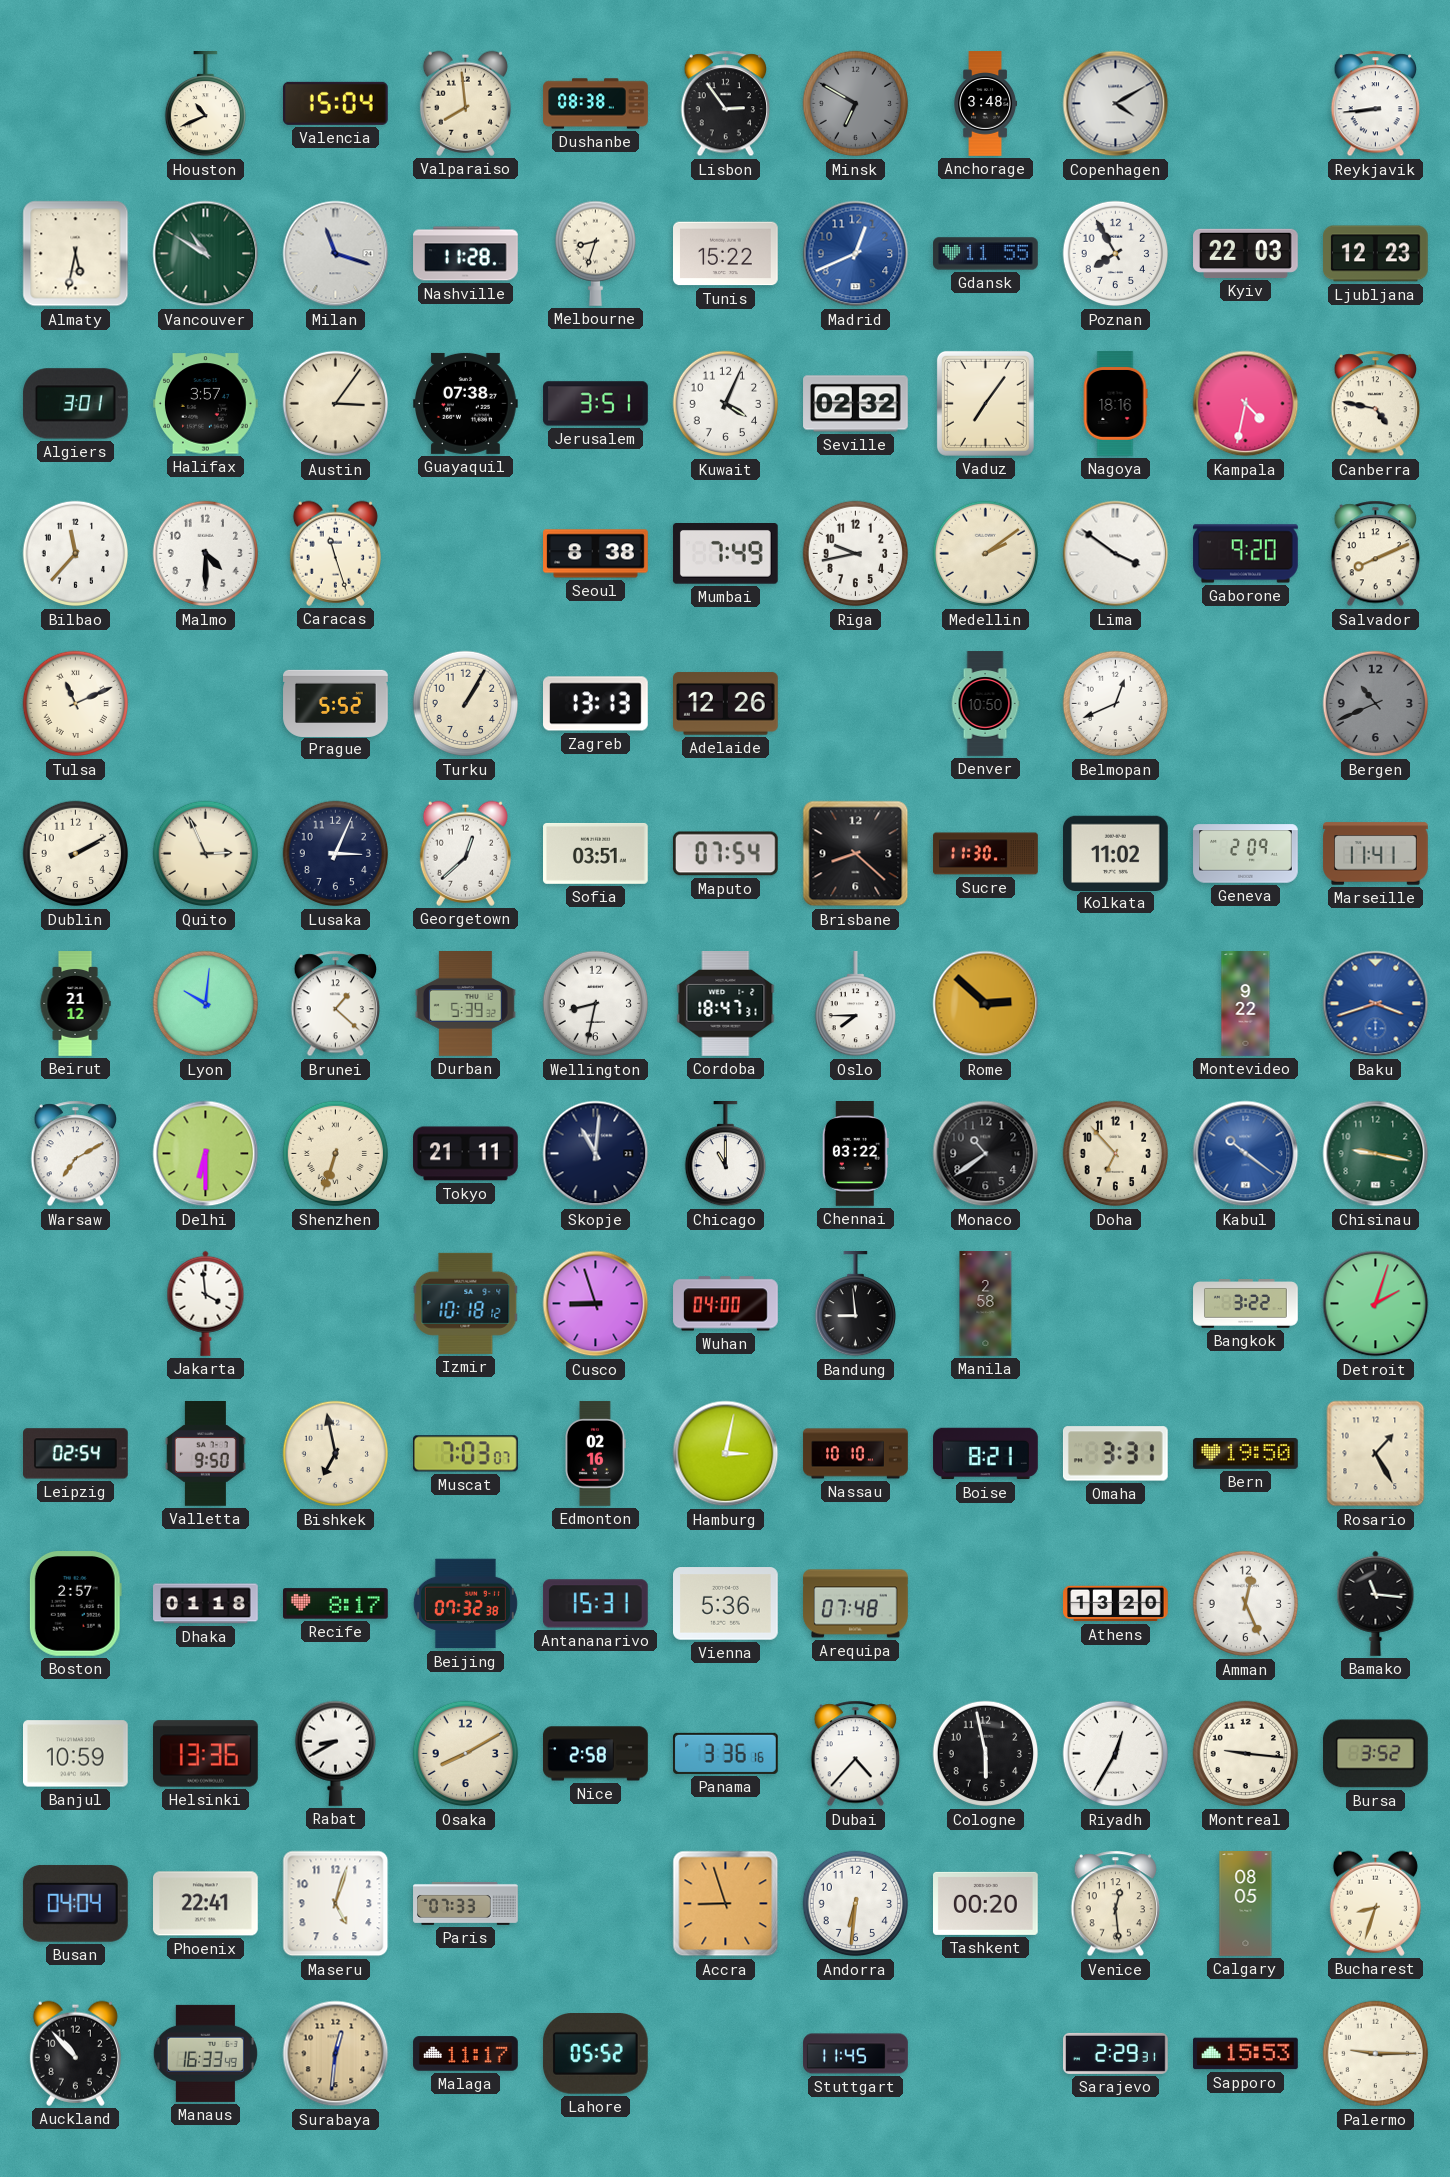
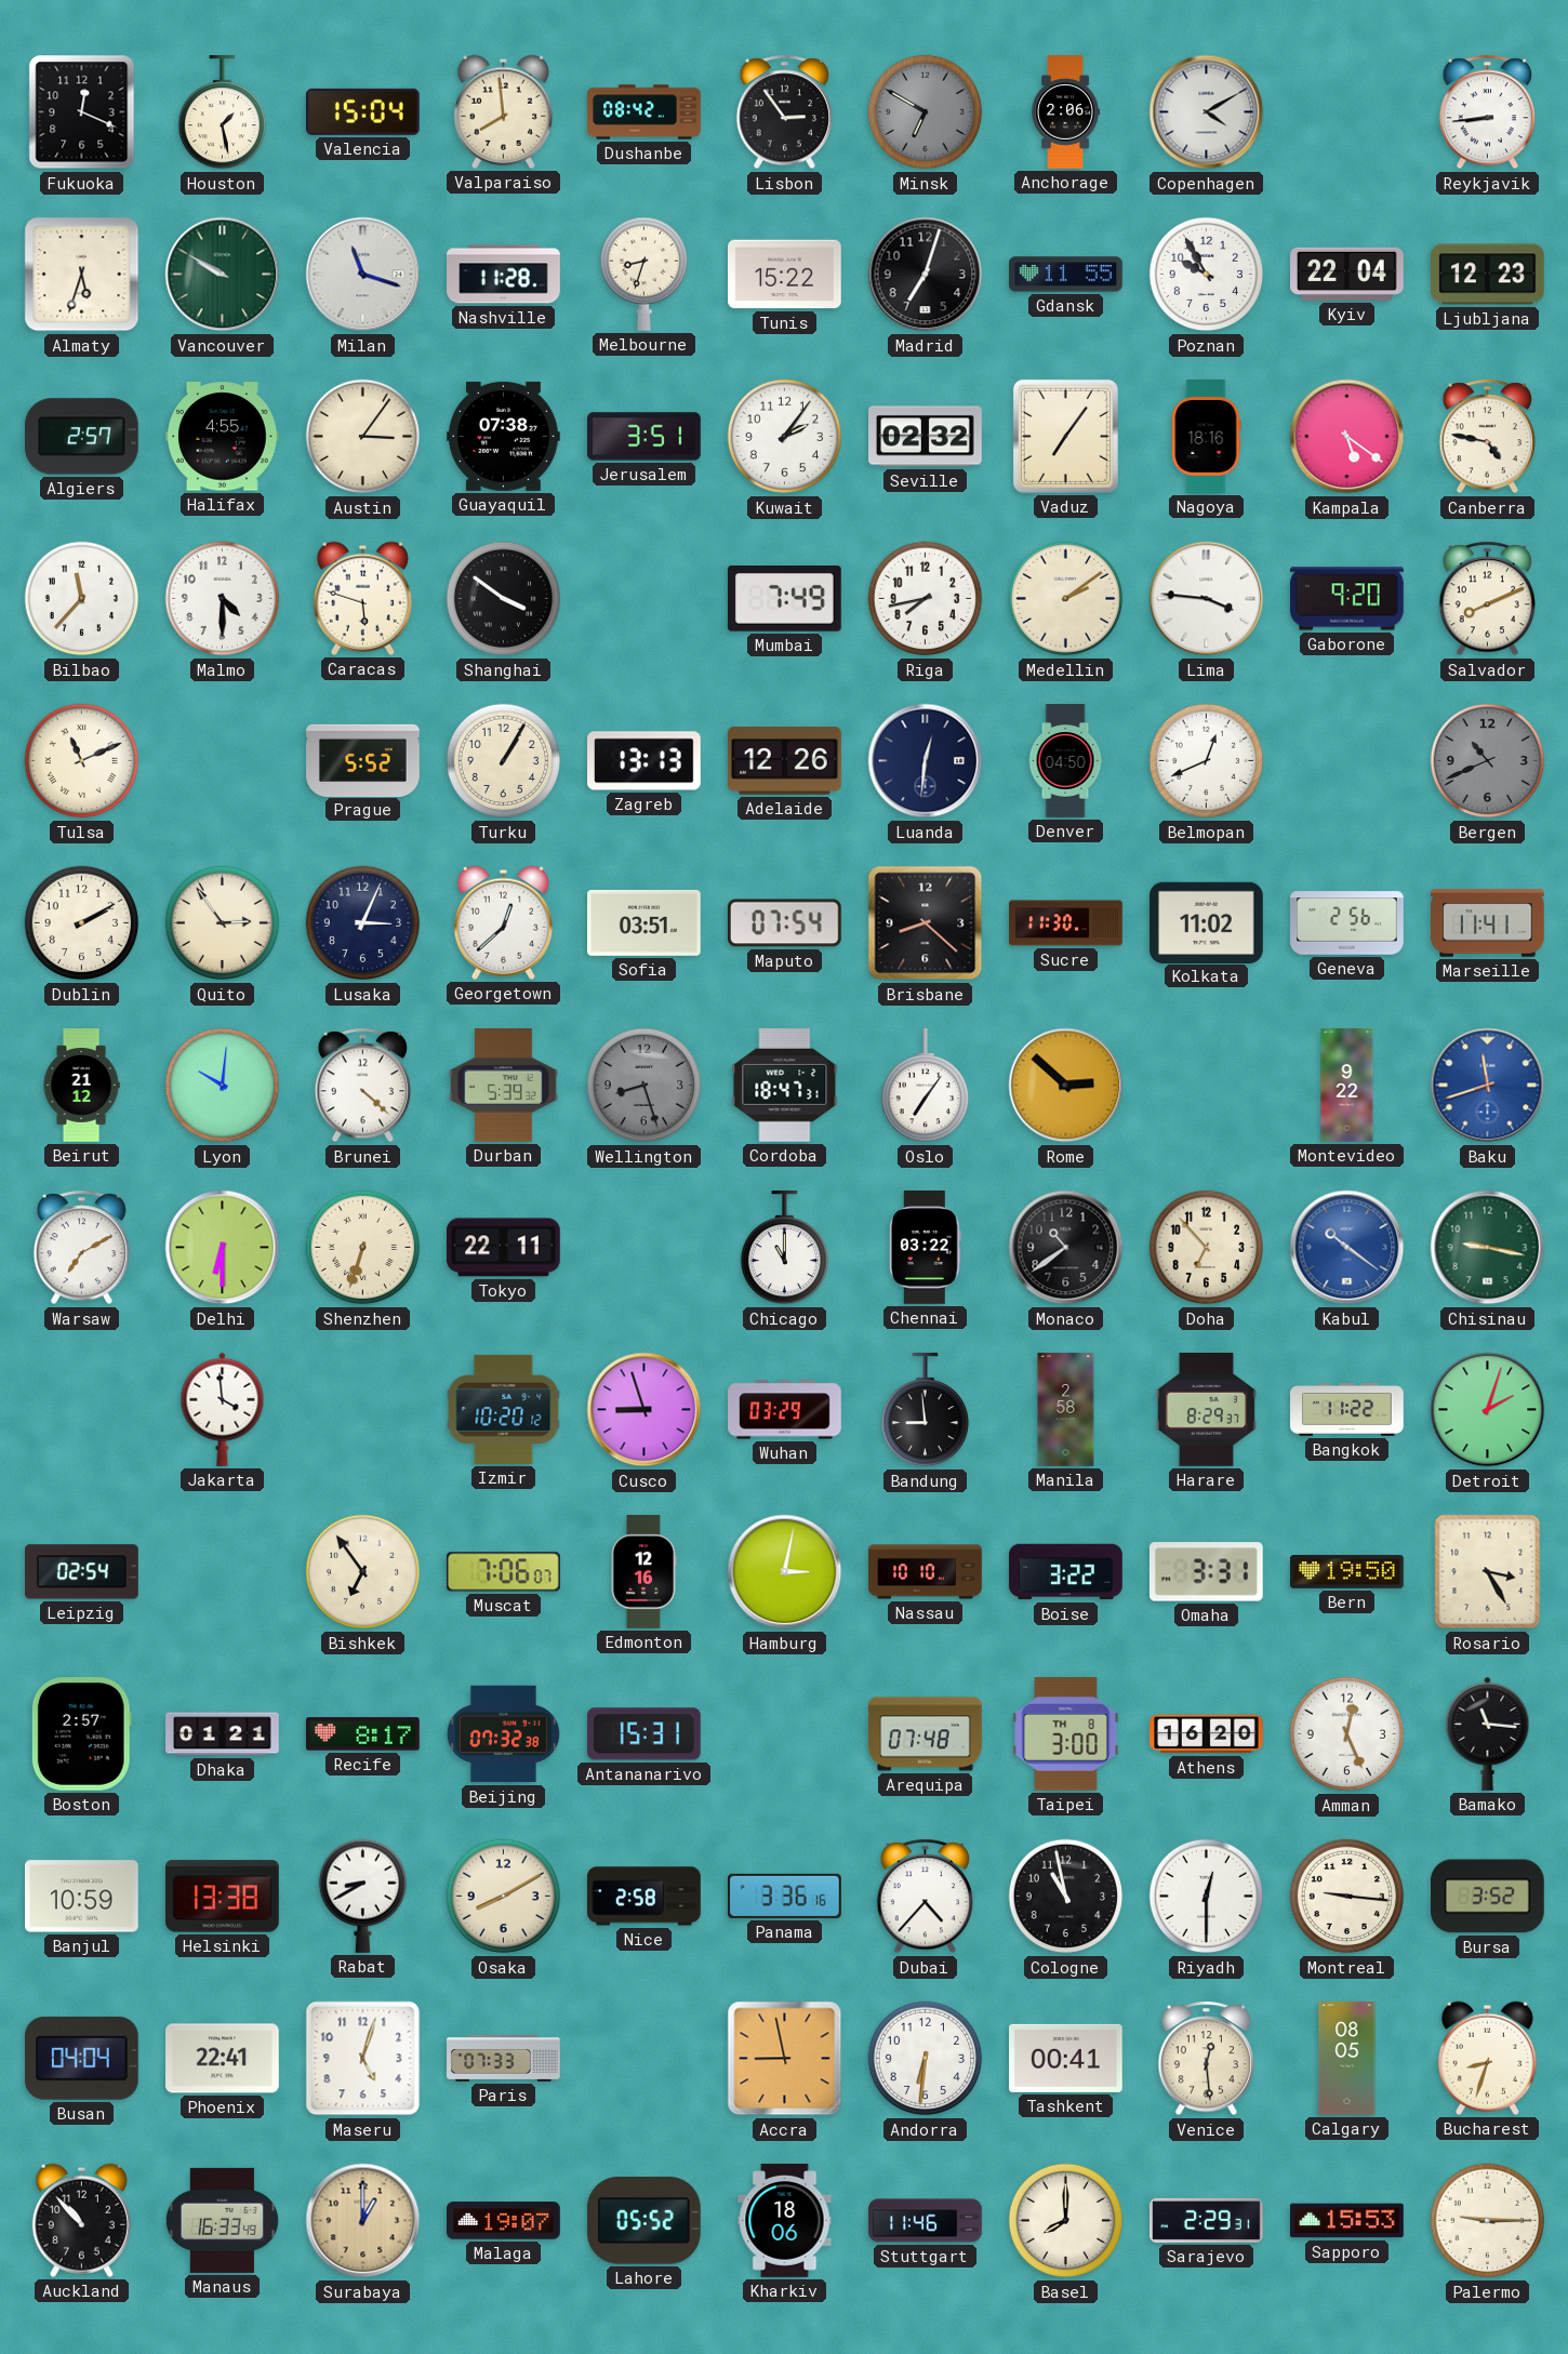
Fukuoka: none -> 12:19 (82, 112)
Houston: 10:41 -> 1:28 (222, 114)
Dushanbe: 08:38 -> 08:42 (645, 112)
Anchorage: 3:48 -> 2:06 (1066, 112)
Almaty: 5:32 -> 5:33 (82, 275)
Vancouver: 10:50 -> 9:50 (223, 275)
Madrid: 12:41 -> 7:03 (926, 275)
Madrid dial: blue -> black (926, 275)
Poznan: 7:55 -> 9:55 (1207, 275)
Kyiv: 22:03 -> 22:04 (1347, 274)
Algiers: 3:01 -> 2:57 (81, 437)
Halifax: 3:57 -> 4:55 (223, 437)
Kuwait: 4:04 -> 2:06 (785, 437)
Kampala: 4:32 -> 5:21 (1347, 437)
Caracas: 11:27 -> 5:48 (362, 598)
Shanghai: none -> 3:51 (504, 599)
Seoul: 8:38 -> none (596, 554)
Riga: 9:43 -> 7:43 (926, 599)
Lima: 3:51 -> 3:46 (1207, 599)
Luanda: none -> 12:31 (926, 761)
Denver: 10:50 -> 04:50 (1065, 761)
Quito: 2:56 -> 2:54 (223, 923)
Geneva: 2:09 -> 2:56 (1347, 923)
Brunei: 1:22 -> 4:22 (362, 1086)
Wellington: 8:32 -> 8:27 (645, 1086)
Wellington dial: white -> grey (645, 1086)
Oslo: 7:45 -> 7:06 (925, 1087)
Baku: 3:42 -> 11:42 (1488, 1086)
Tokyo: 21:11 -> 22:11 (504, 1248)
Skopje: 11:01 -> none (596, 1154)
Izmir: 10:18 -> 10:20 (504, 1409)
Wuhan: 04:00 -> 03:29 (785, 1410)
Harare: none -> 8:29 (1206, 1410)
Bangkok: 3:22 -> 11:22 (1347, 1410)
Valletta: 9:50 -> none (205, 1454)
Bishkek: 6:58 -> 6:54 (363, 1572)
Muscat: 7:03 -> 7:06 (504, 1572)
Edmonton: 02:16 -> 12:16 (645, 1572)
Boise: 8:21 -> 3:22 (1066, 1572)
Rosario: 1:25 -> 3:25 (1488, 1572)
Dhaka: 01:18 -> 01:21 (223, 1734)
Vienna: 5:36 -> none (726, 1604)
Taipei: none -> 3:00 (1066, 1734)
Athens: 13:20 -> 16:20 (1207, 1734)
Helsinki: 13:36 -> 13:38 (223, 1897)
Cologne: 5:58 -> 10:58 (1066, 1897)
Riyadh: 12:35 -> 12:30 (1207, 1897)
Accra: 8:57 -> 8:58 (785, 2059)
Tashkent: 00:20 -> 00:41 (1066, 2058)
Surabaya: 12:31 -> 1:00 (363, 2221)
Malaga: 11:17 -> 19:07 (504, 2221)
Kharkiv: none -> 18:06 (785, 2221)
Stuttgart: 11:45 -> 11:46 (926, 2221)
Basel: none -> 8:00 (1066, 2221)
